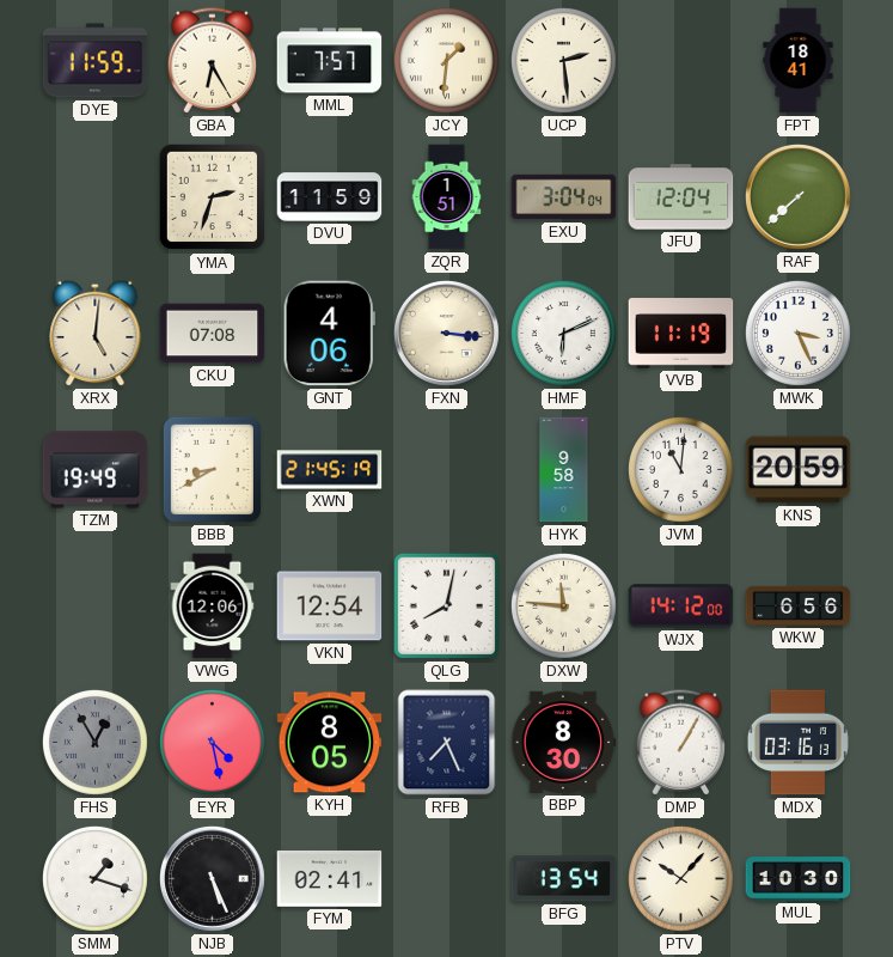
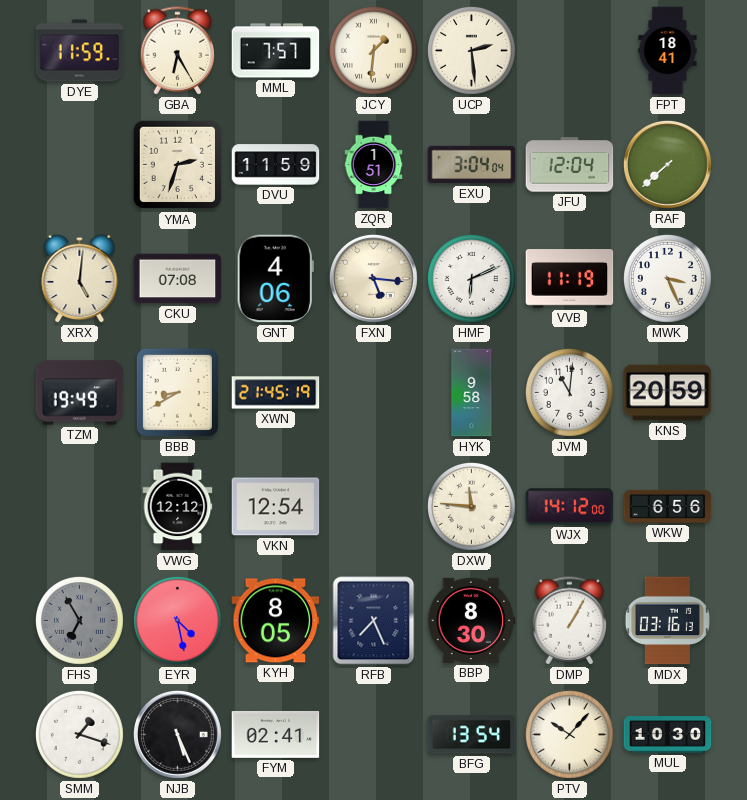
FXN: 3:16 -> 5:16 (374, 279)
VWG: 12:06 -> 12:12 (178, 507)
QLG: 8:02 -> none (446, 605)
FHS: 12:55 -> 6:55 (79, 620)
